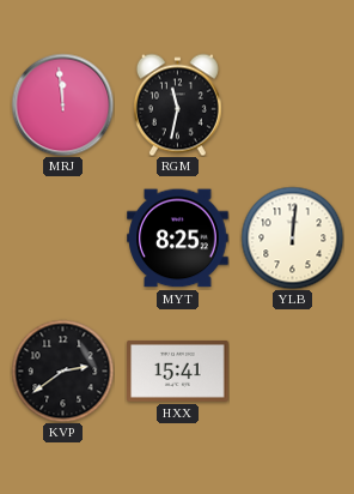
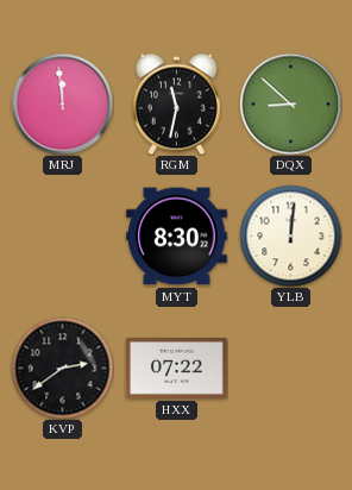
DQX: none -> 8:52 (290, 103)
MYT: 8:25 -> 8:30 (177, 237)
HXX: 15:41 -> 07:22 (177, 369)
